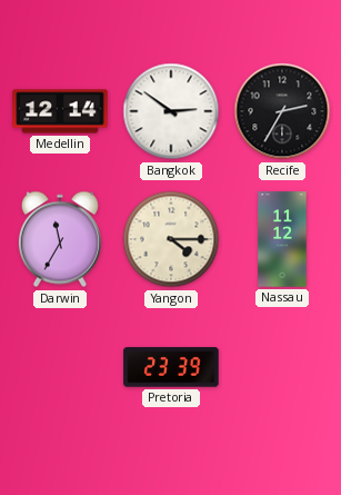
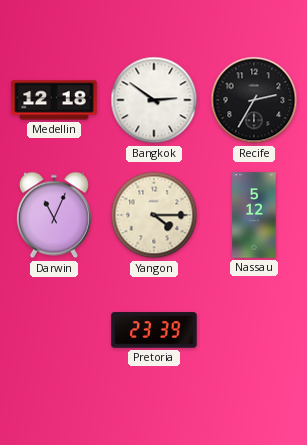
Medellin: 12:14 -> 12:18 (54, 100)
Darwin: 11:35 -> 11:04 (54, 215)
Nassau: 11:12 -> 5:12 (254, 215)
